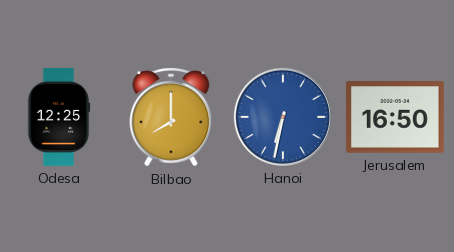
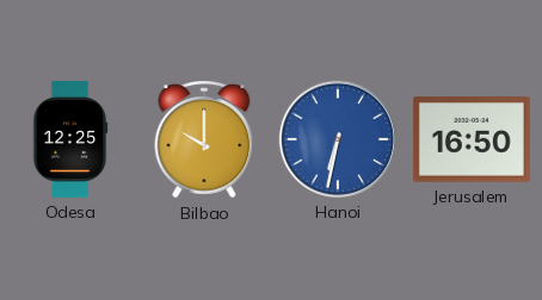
Bilbao: 8:00 -> 10:00 (204, 139)
